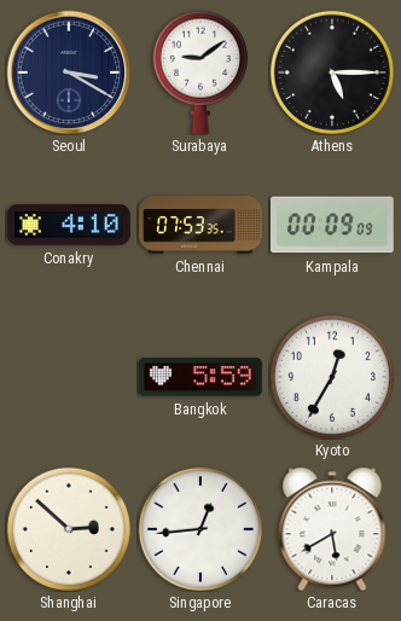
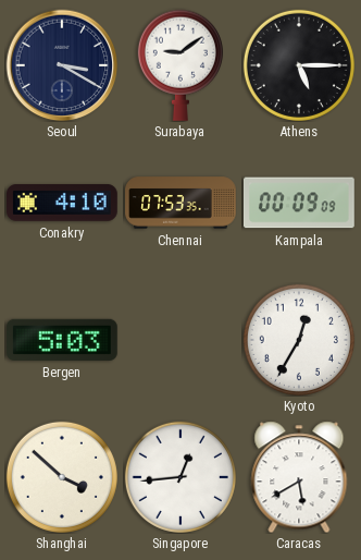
Bergen: none -> 5:03 (63, 340)
Bangkok: 5:59 -> none (200, 377)
Shanghai: 2:52 -> 3:52 (62, 477)
